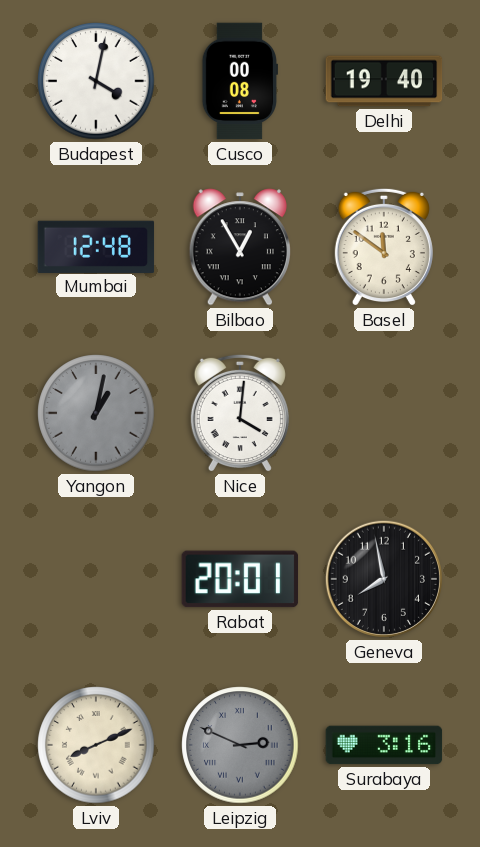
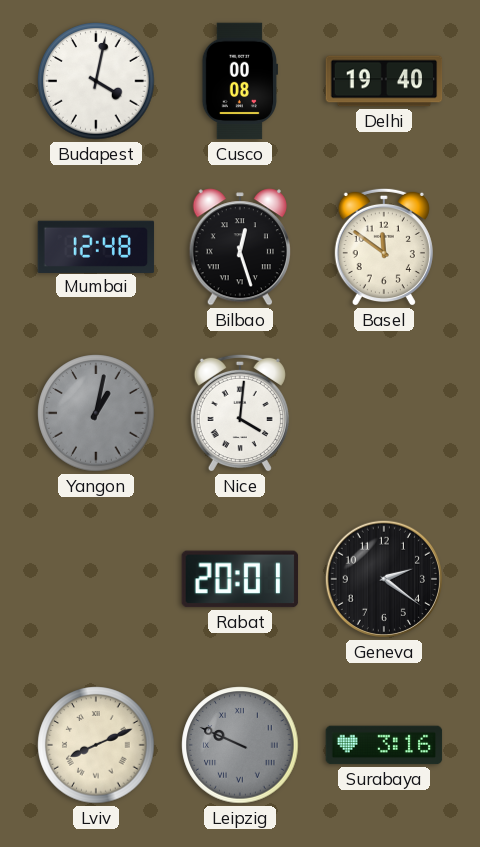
Bilbao: 12:55 -> 12:27 (240, 247)
Geneva: 7:58 -> 2:21 (384, 579)
Leipzig: 2:49 -> 9:49 (240, 745)
